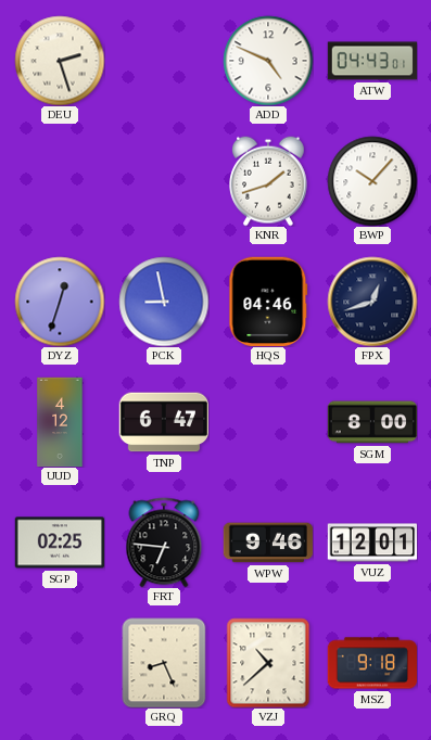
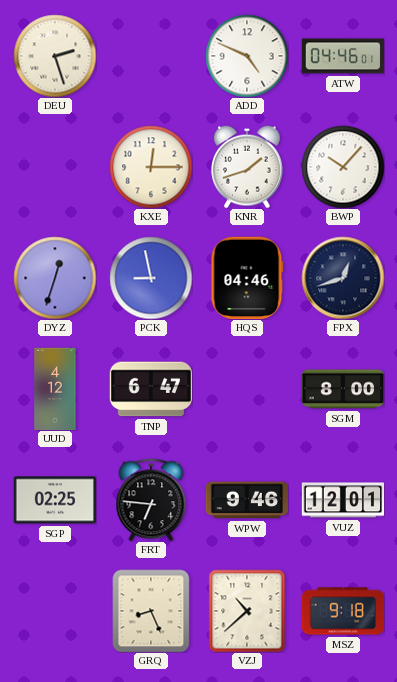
ATW: 04:43 -> 04:46 (343, 56)
KXE: none -> 12:15 (151, 167)
